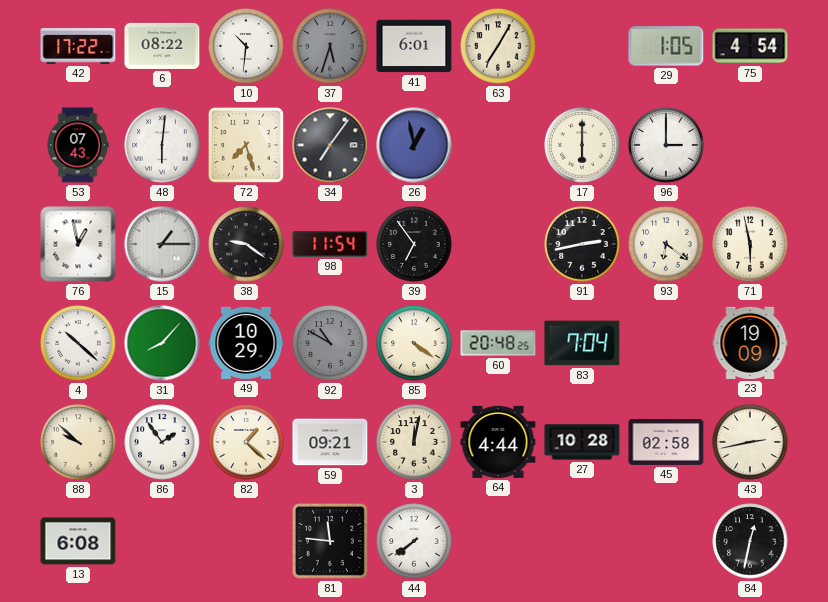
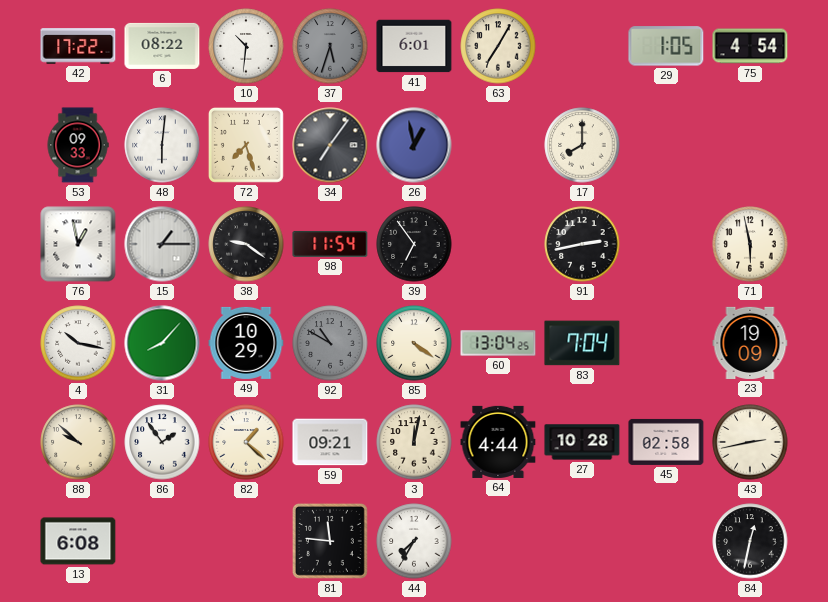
53: 07:43 -> 09:33 (78, 145)
17: 6:00 -> 8:00 (582, 145)
96: 3:00 -> none (666, 145)
93: 6:21 -> none (666, 244)
4: 10:22 -> 10:17 (78, 343)
60: 20:48 -> 13:04 (498, 343)
44: 7:39 -> 7:35 (414, 541)
